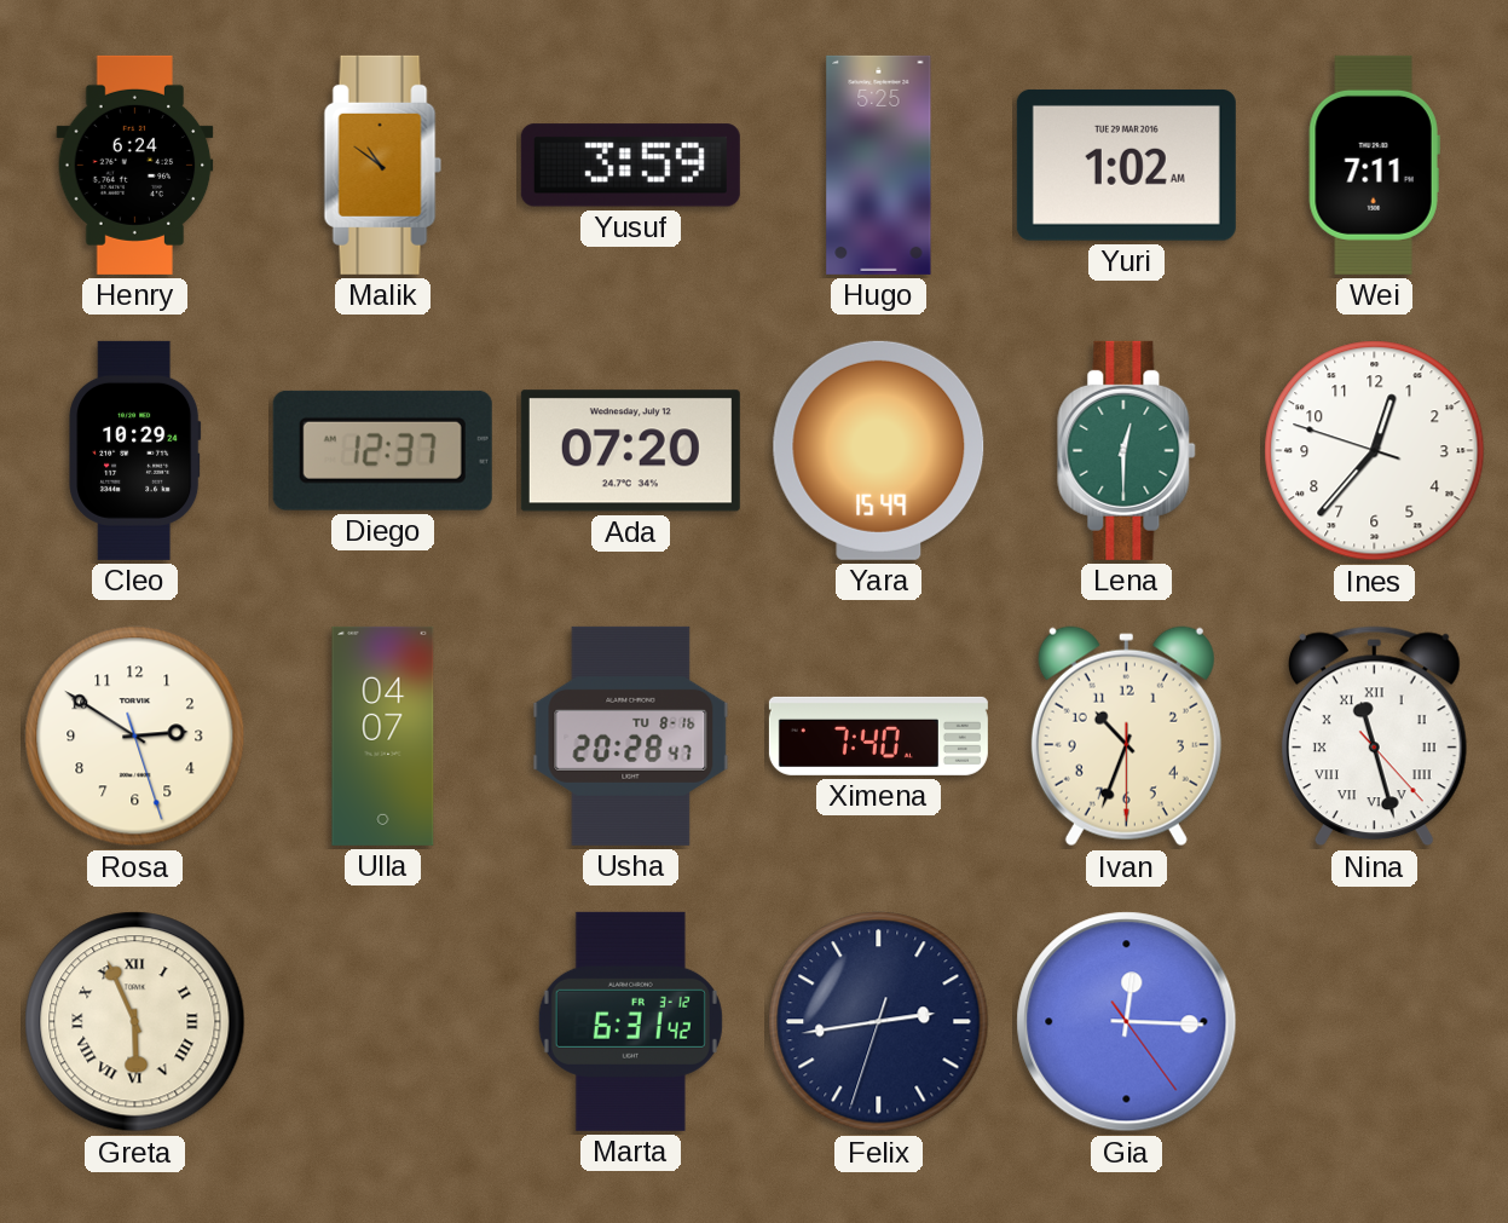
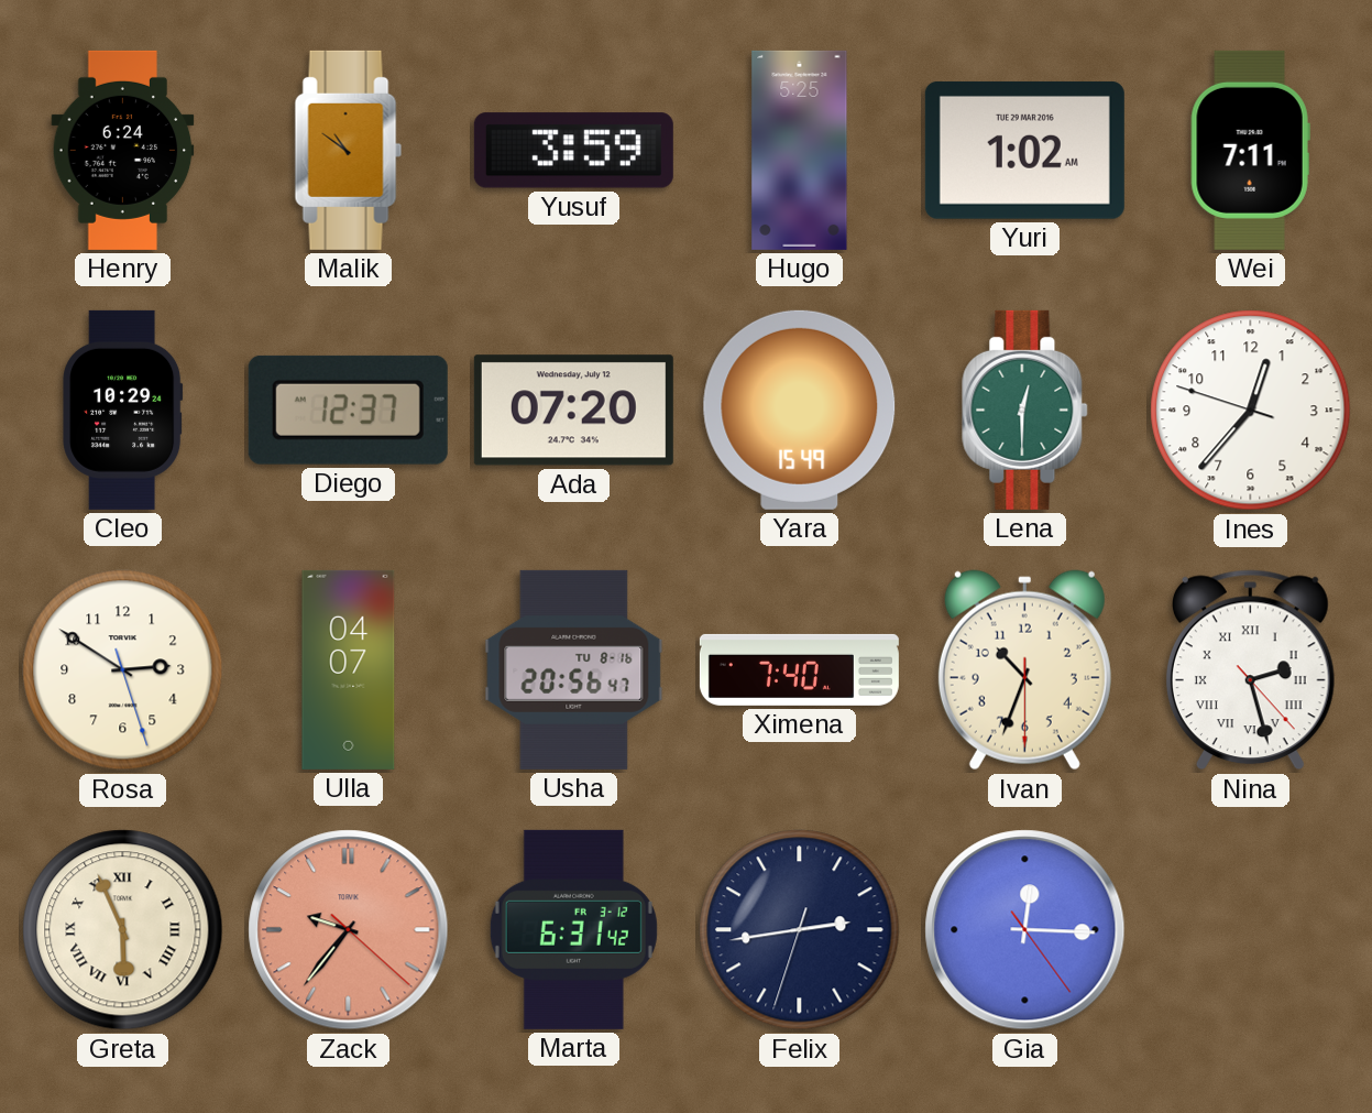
Usha: 20:28 -> 20:56 (574, 669)
Nina: 11:27 -> 2:27 (1250, 670)
Zack: none -> 9:36 (349, 930)
